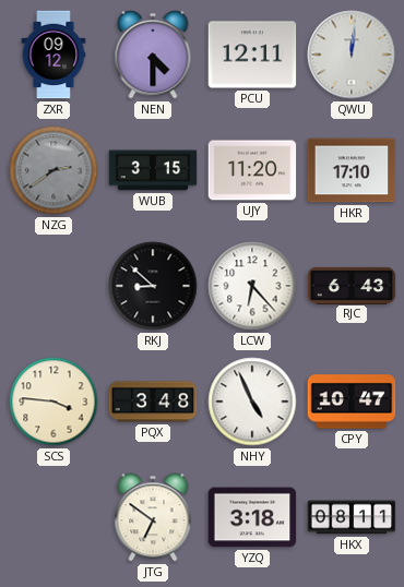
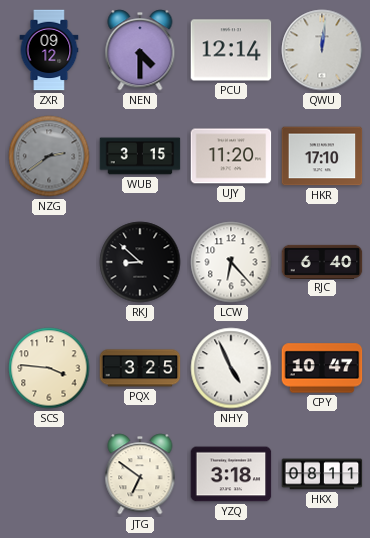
PCU: 12:11 -> 12:14 (231, 50)
RJC: 6:43 -> 6:40 (322, 261)
PQX: 3:48 -> 3:25 (140, 368)
